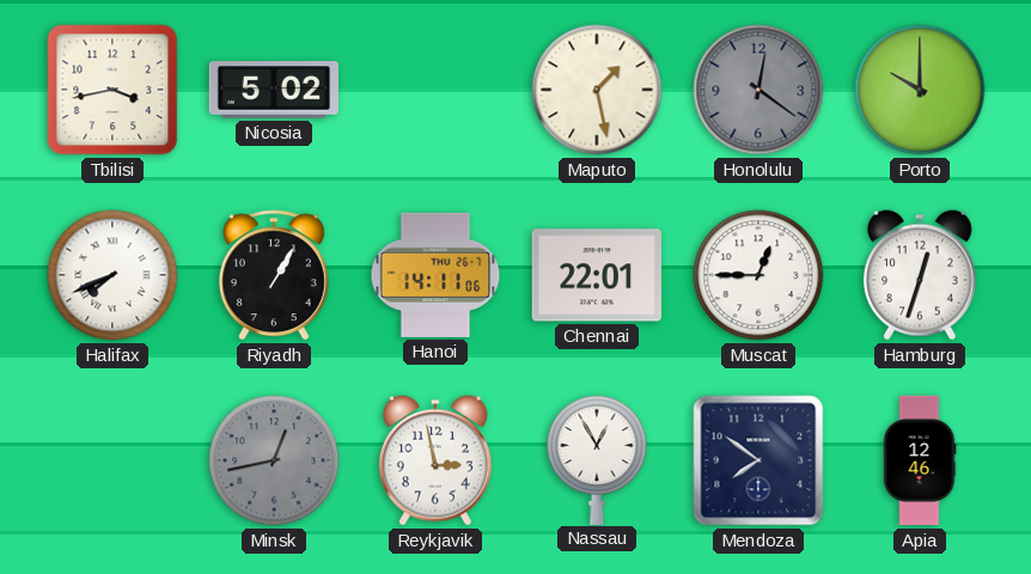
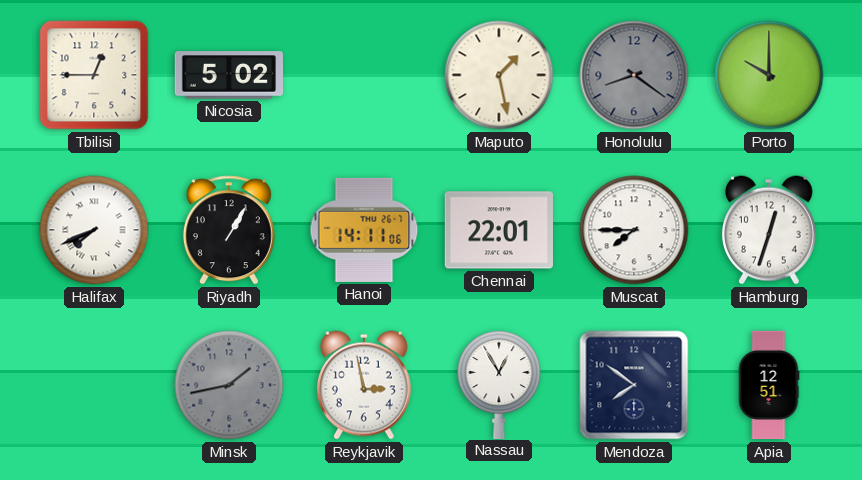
Tbilisi: 3:43 -> 12:45 (94, 75)
Honolulu: 12:21 -> 8:21 (634, 75)
Muscat: 12:45 -> 7:45 (634, 230)
Minsk: 12:43 -> 1:43 (229, 385)
Apia: 12:46 -> 12:51 (769, 385)
